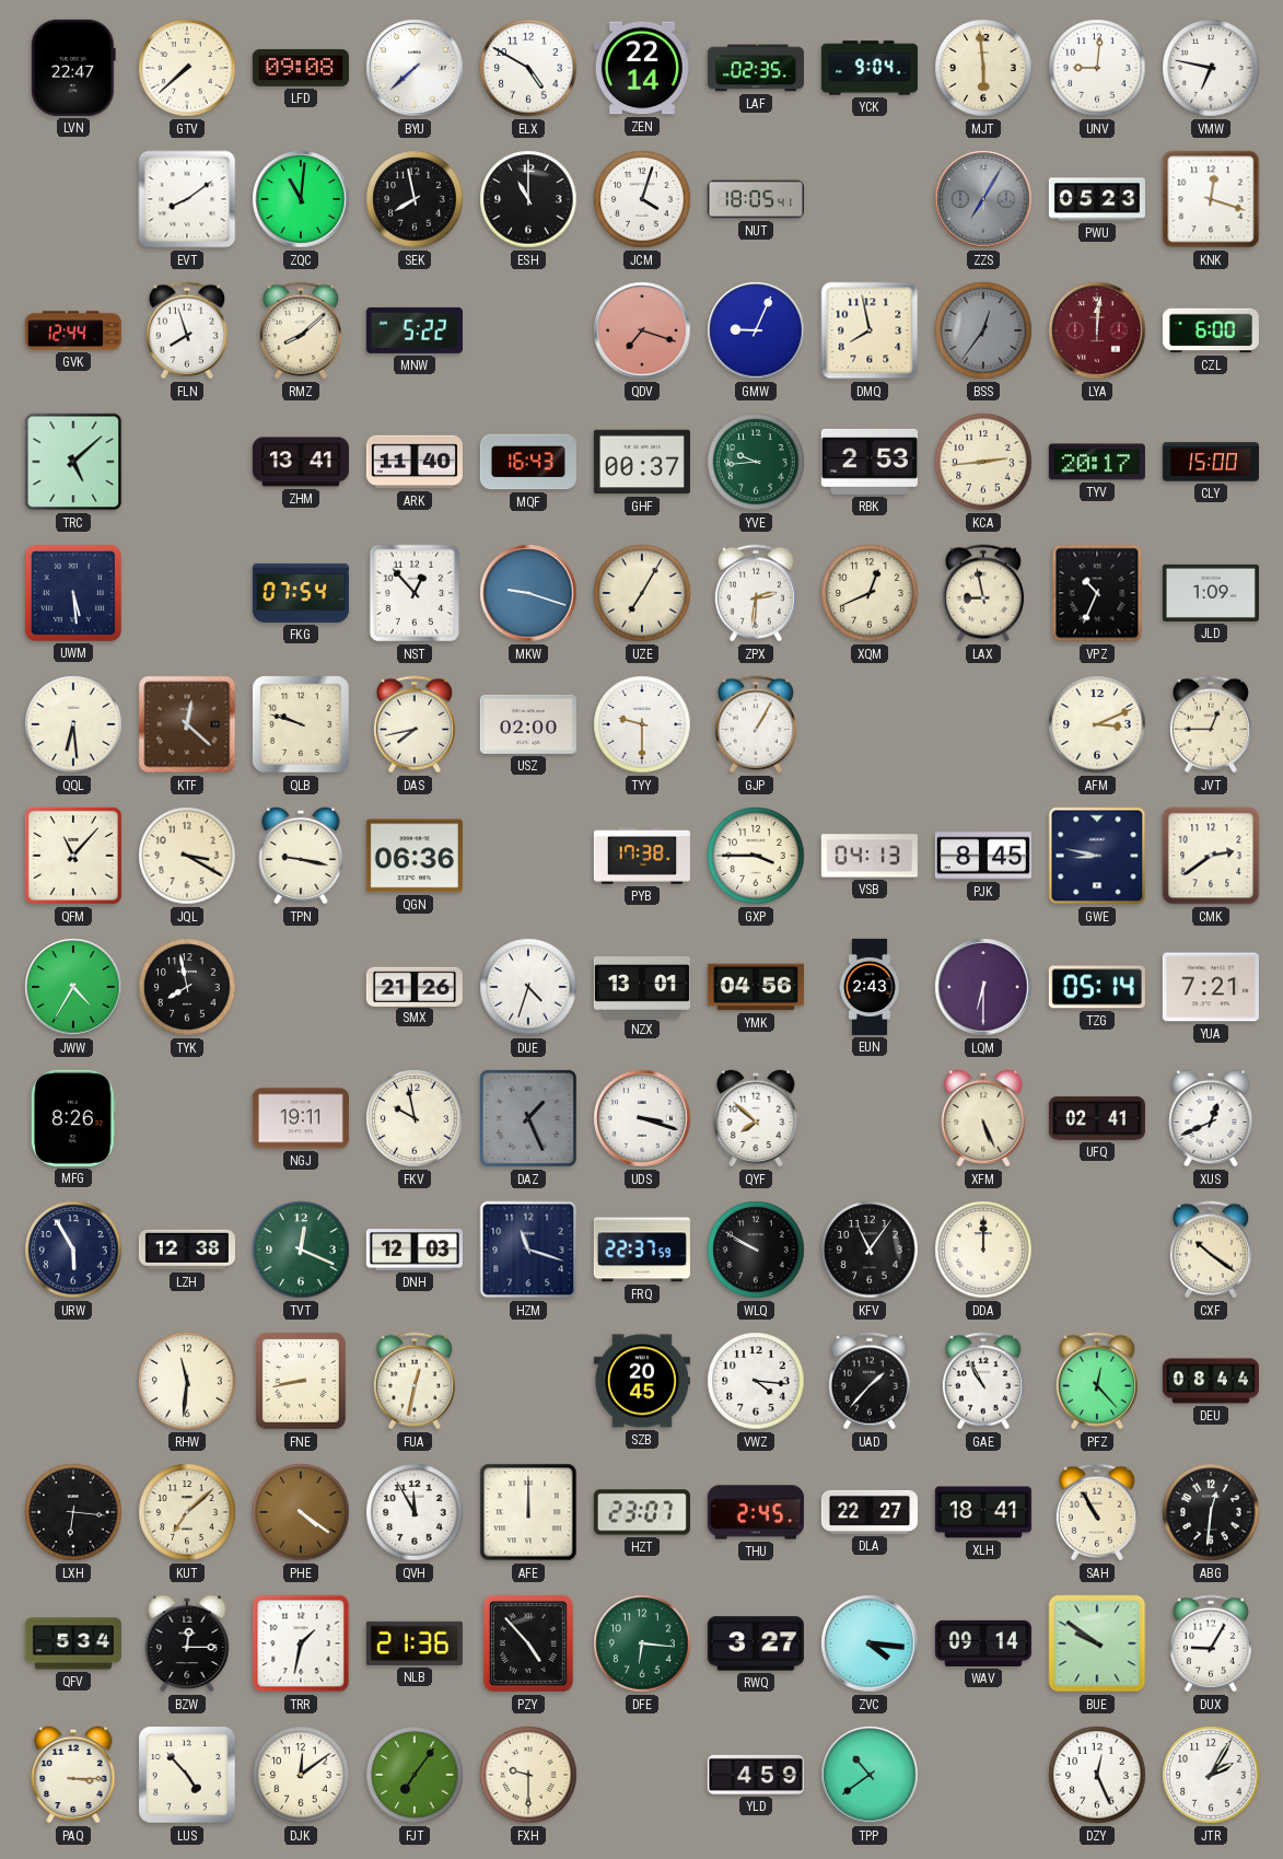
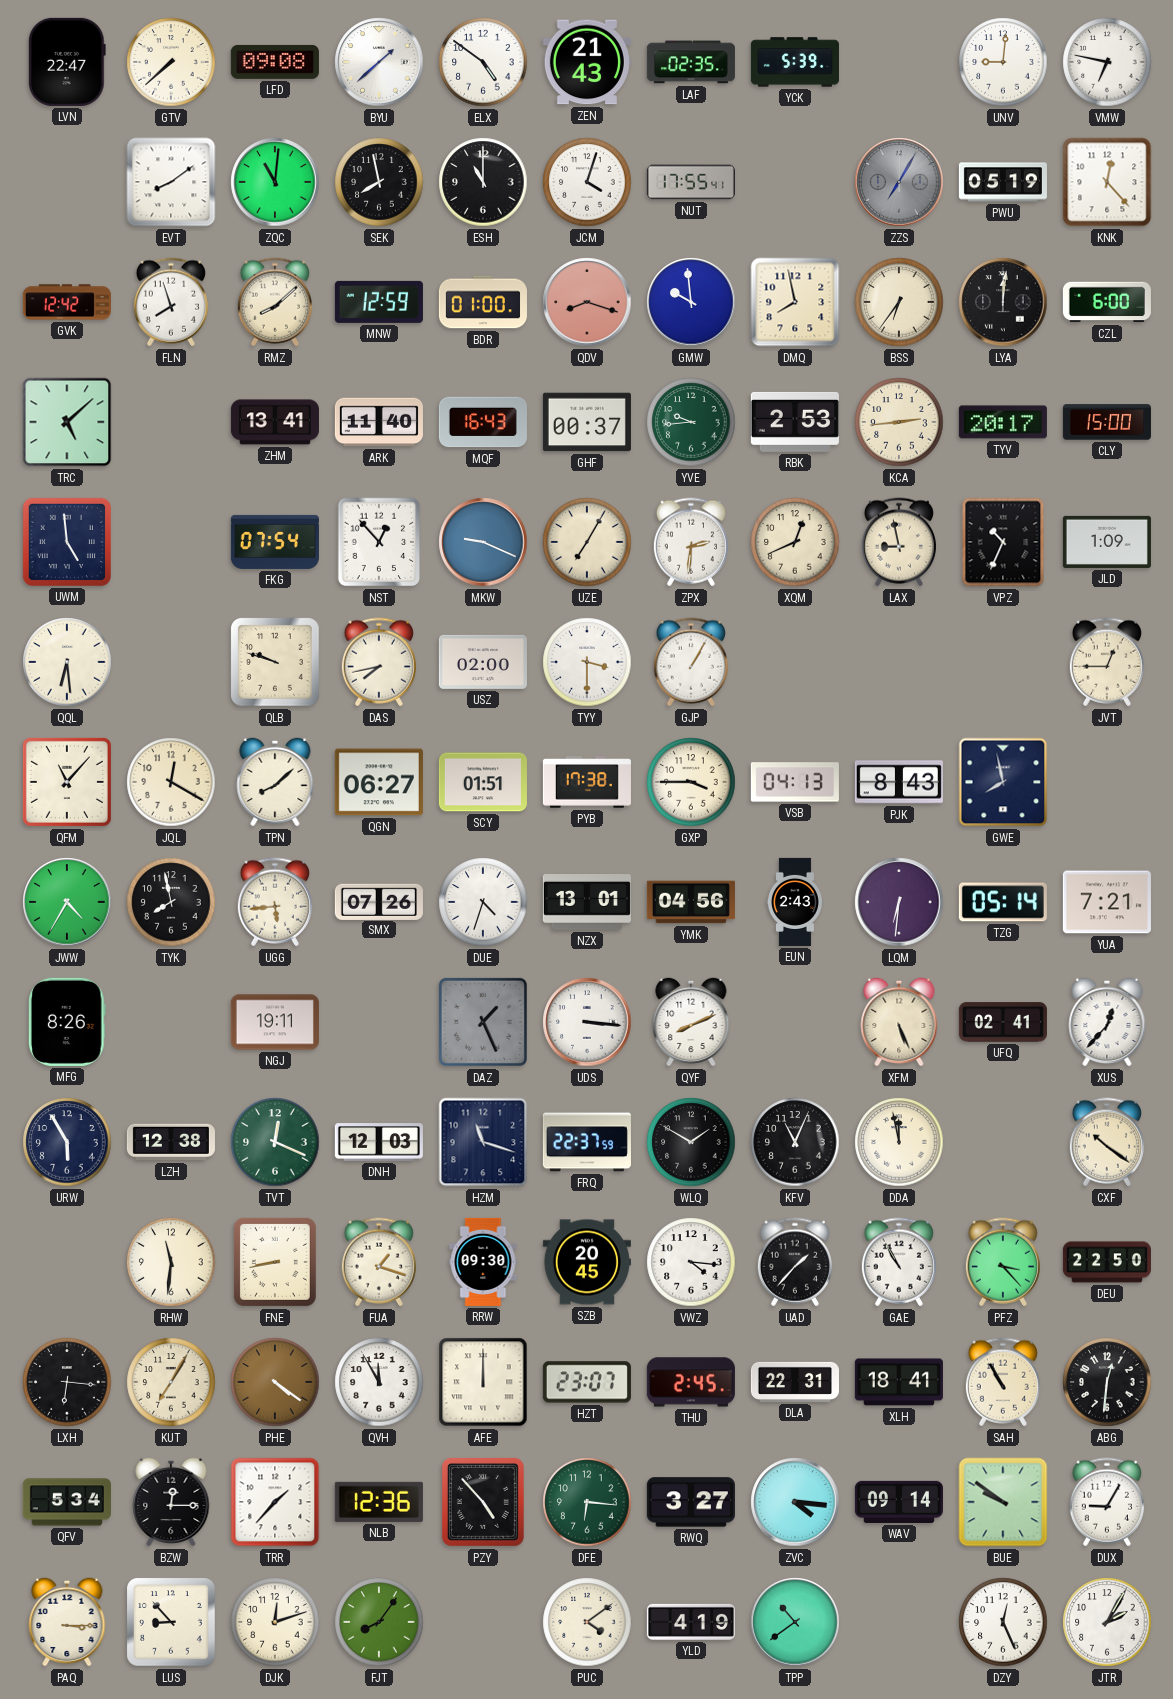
BYU: 7:38 -> 1:38 (379, 62)
ELX: 4:50 -> 4:51 (483, 62)
ZEN: 22:14 -> 21:43 (587, 62)
YCK: 9:04 -> 5:39 (795, 62)
MJT: 5:59 -> none (983, 68)
NUT: 18:05 -> 17:55 (691, 182)
PWU: 05:23 -> 05:19 (1003, 182)
KNK: 12:18 -> 12:23 (1107, 182)
GVK: 12:44 -> 12:42 (67, 302)
MNW: 5:22 -> 12:59 (379, 302)
BDR: none -> 01:00 (483, 302)
QDV: 7:18 -> 8:18 (587, 302)
GMW: 9:04 -> 9:59 (691, 302)
BSS: 12:36 -> 6:36 (899, 302)
BSS dial: grey -> cream (899, 302)
LYA dial: burgundy -> black (1003, 302)
UWM: 5:29 -> 4:59 (67, 542)
MKW: 9:18 -> 9:19 (483, 542)
KTF: 12:22 -> none (187, 724)
TYY: 9:30 -> 3:30 (587, 662)
AFM: 3:11 -> none (1097, 724)
JQL: 3:20 -> 12:20 (171, 782)
TPN: 9:17 -> 8:08 (275, 782)
QGN: 06:36 -> 06:27 (379, 782)
SCY: none -> 01:51 (483, 782)
PJK: 8:45 -> 8:43 (899, 782)
GWE: 8:47 -> 7:58 (1003, 782)
CMK: 2:39 -> none (1211, 856)
UGG: none -> 5:44 (275, 902)
SMX: 21:26 -> 07:26 (379, 901)
LQM: 6:30 -> 6:31 (899, 902)
FKV: 9:58 -> none (415, 1118)
UDS: 3:18 -> 3:16 (587, 1022)
QYF: 7:52 -> 8:11 (691, 1022)
XUS: 12:41 -> 12:37 (1107, 1022)
WLQ: 9:50 -> 1:50 (691, 1142)
KFV: 11:06 -> 11:04 (795, 1142)
DDA: 12:00 -> 11:58 (899, 1142)
FUA: 12:32 -> 1:18 (379, 1262)
RRW: none -> 09:30 (483, 1262)
PFZ: 12:23 -> 3:23 (1003, 1262)
DEU: 08:44 -> 22:50 (1107, 1262)
KUT: 7:08 -> 7:05 (171, 1382)
DLA: 22:27 -> 22:31 (795, 1382)
TRR: 1:32 -> 1:37 (275, 1502)
NLB: 21:36 -> 12:36 (379, 1502)
LUS: 4:53 -> 8:53 (171, 1622)
DJK: 12:09 -> 12:12 (275, 1622)
FJT: 7:06 -> 8:06 (379, 1622)
FXH: 9:30 -> none (528, 1775)
PUC: none -> 4:09 (587, 1622)
YLD: 4:59 -> 4:19 (691, 1622)
